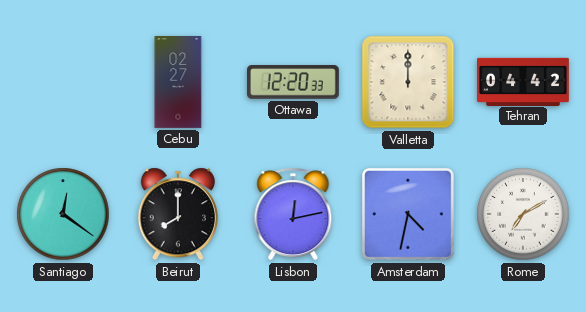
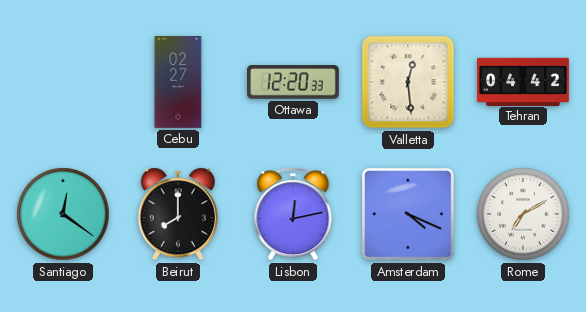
Valletta: 12:00 -> 12:29 (408, 82)
Amsterdam: 4:32 -> 4:19 (408, 214)
